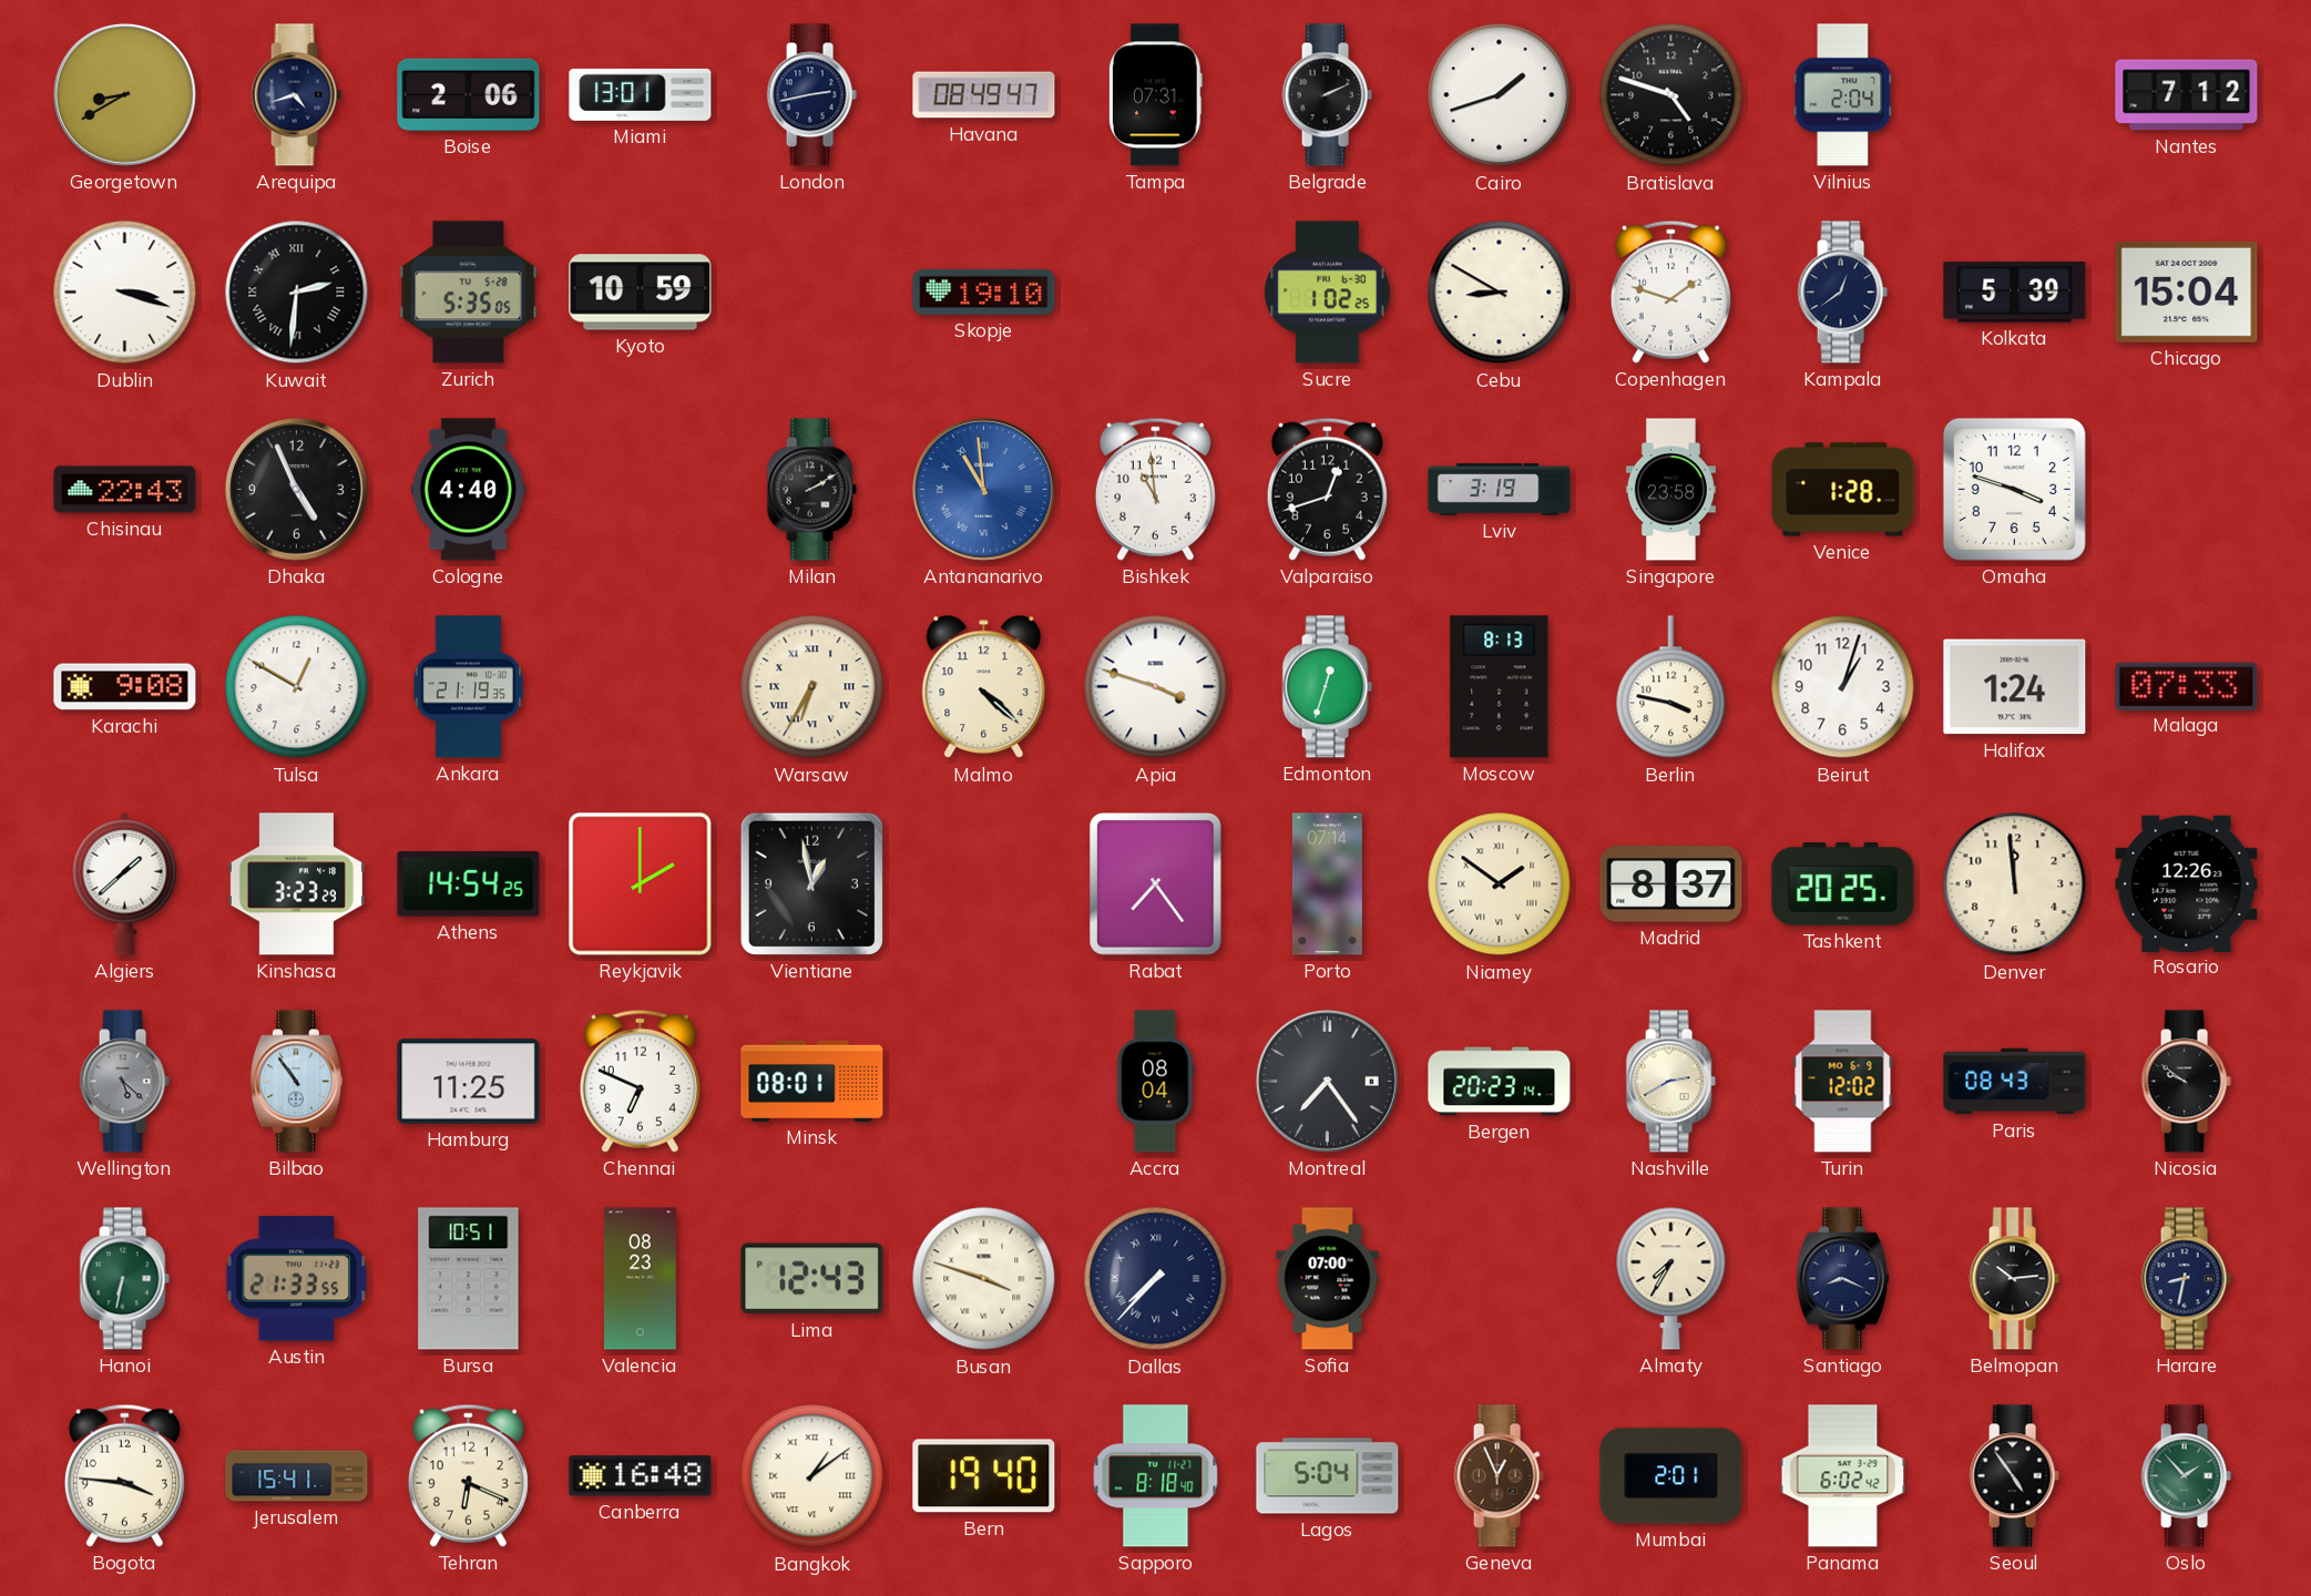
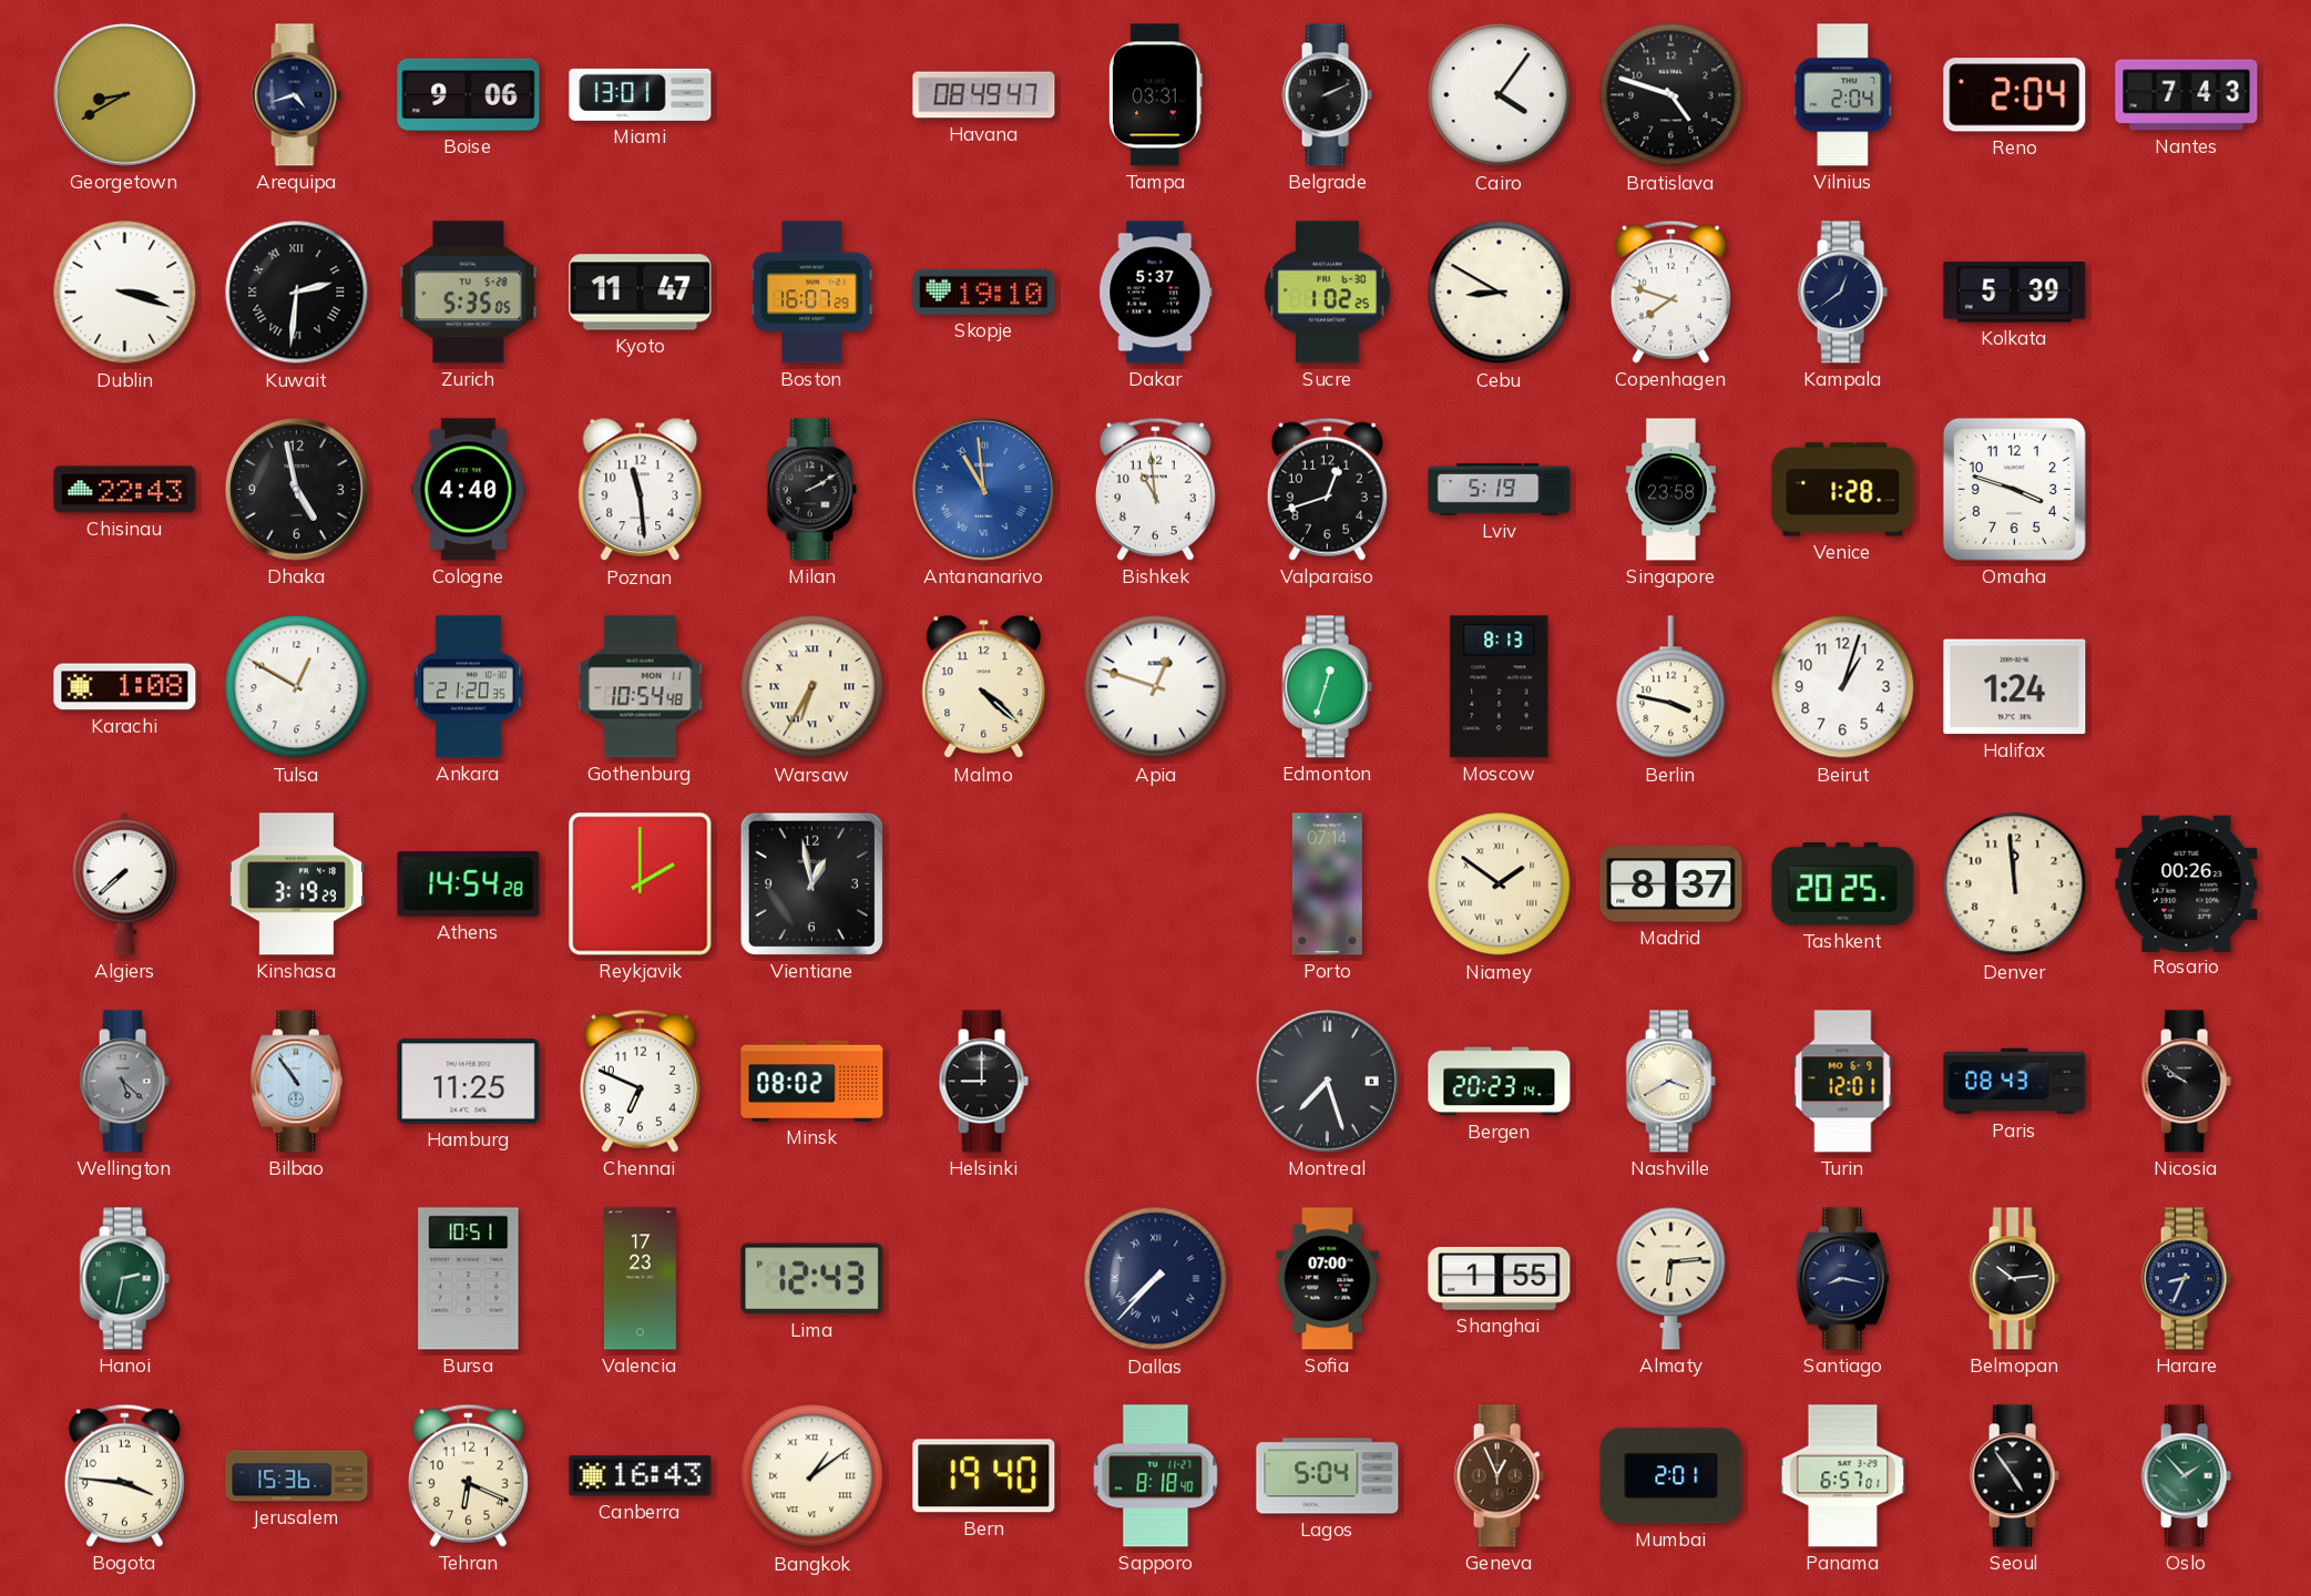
Boise: 2:06 -> 9:06 (469, 94)
London: 2:43 -> none (811, 95)
Tampa: 07:31 -> 03:31 (1155, 95)
Cairo: 1:42 -> 4:06 (1500, 95)
Reno: none -> 2:04 (2015, 95)
Nantes: 7:12 -> 7:43 (2187, 95)
Kyoto: 10:59 -> 11:47 (641, 293)
Boston: none -> 16:07 (812, 293)
Dakar: none -> 5:37 (1156, 293)
Copenhagen: 1:48 -> 7:48 (1670, 291)
Chicago: 15:04 -> none (2187, 291)
Dhaka: 4:56 -> 4:58 (296, 489)
Poznan: none -> 11:29 (641, 490)
Lviv: 3:19 -> 5:19 (1500, 490)
Karachi: 9:08 -> 1:08 (125, 687)
Ankara: 21:19 -> 21:20 (469, 687)
Gothenburg: none -> 10:54 (641, 687)
Apia: 3:48 -> 12:48 (1156, 687)
Malaga: 07:33 -> none (2187, 686)
Algiers: 1:38 -> 7:38 (125, 883)
Kinshasa: 3:23 -> 3:19 (296, 884)
Athens: 14:54:25 -> 14:54:28 (469, 884)
Rabat: 7:24 -> none (1156, 884)
Rosario: 12:26 -> 00:26 (2187, 883)
Minsk: 08:01 -> 08:02 (812, 1081)
Helsinki: none -> 9:00 (983, 1082)
Accra: 08:04 -> none (1156, 1082)
Montreal: 7:24 -> 7:27 (1327, 1081)
Nashville: 2:40 -> 3:40 (1670, 1082)
Turin: 12:02 -> 12:01 (1843, 1082)
Hanoi: 6:32 -> 2:32 (124, 1279)
Austin: 21:33 -> none (296, 1279)
Valencia: 08:23 -> 17:23 (640, 1279)
Busan: 3:48 -> none (984, 1279)
Shanghai: none -> 1:55 (1500, 1279)
Almaty: 7:35 -> 6:14 (1671, 1278)
Santiago: 8:19 -> 8:17 (1842, 1279)
Harare: 8:32 -> 8:34 (2186, 1279)
Jerusalem: 15:41 -> 15:36 (297, 1476)
Canberra: 16:48 -> 16:43 (641, 1476)
Panama: 6:02 -> 6:57 (1843, 1476)
